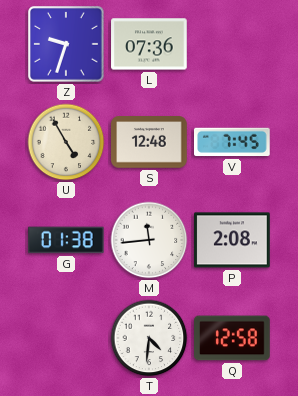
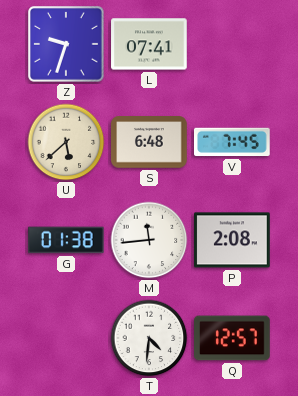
L: 07:36 -> 07:41 (149, 44)
U: 4:55 -> 5:38 (66, 142)
S: 12:48 -> 6:48 (149, 142)
Q: 12:58 -> 12:57 (233, 338)
